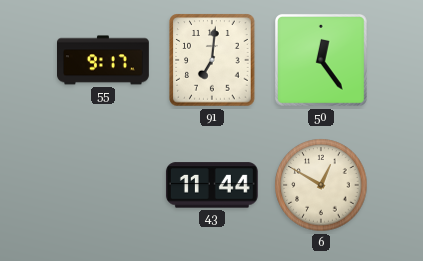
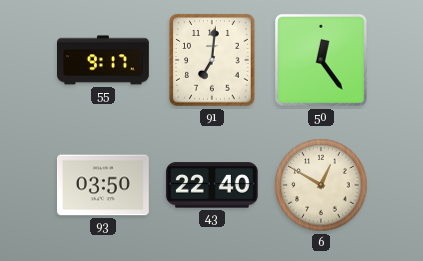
93: none -> 03:50 (103, 185)
43: 11:44 -> 22:40 (212, 185)
